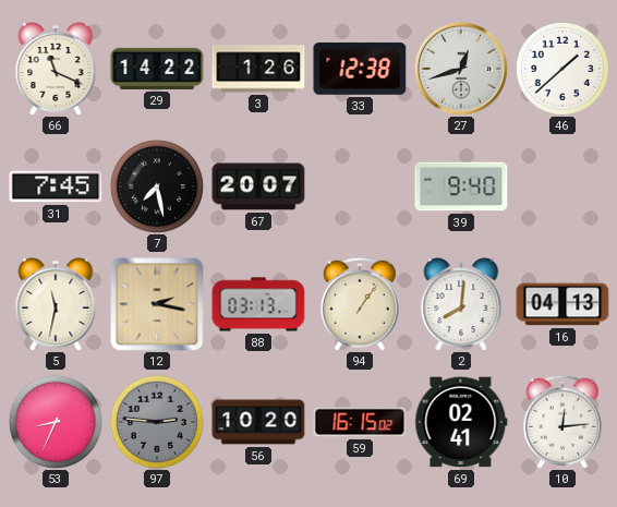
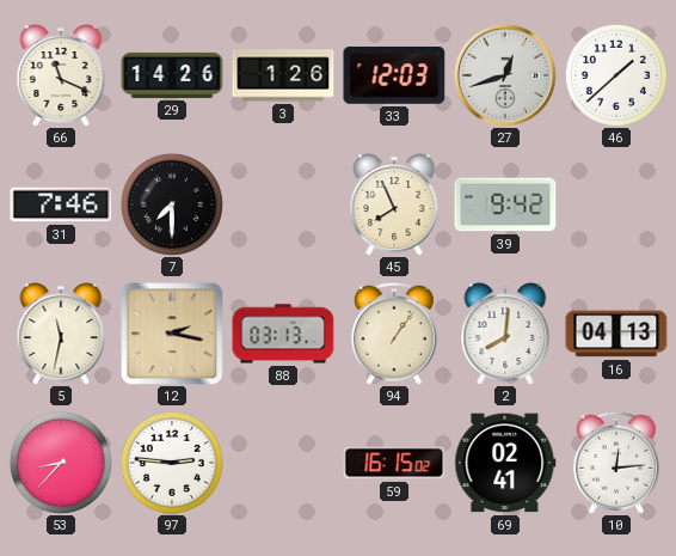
29: 14:22 -> 14:26 (172, 75)
33: 12:38 -> 12:03 (394, 75)
31: 7:45 -> 7:46 (61, 204)
7: 7:28 -> 7:30 (172, 204)
67: 20:07 -> none (258, 186)
45: none -> 7:56 (394, 204)
39: 9:40 -> 9:42 (505, 204)
53: 8:34 -> 8:37 (61, 463)
97 dial: grey -> white (172, 463)
56: 10:20 -> none (258, 422)
